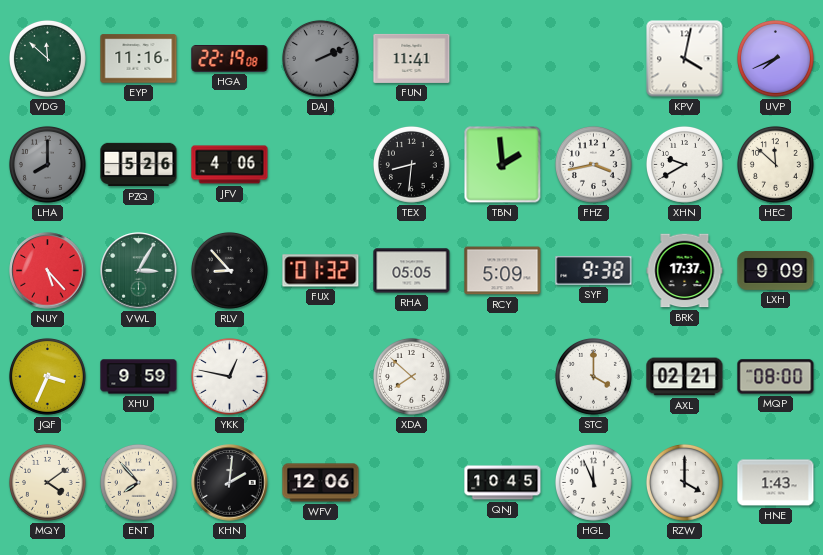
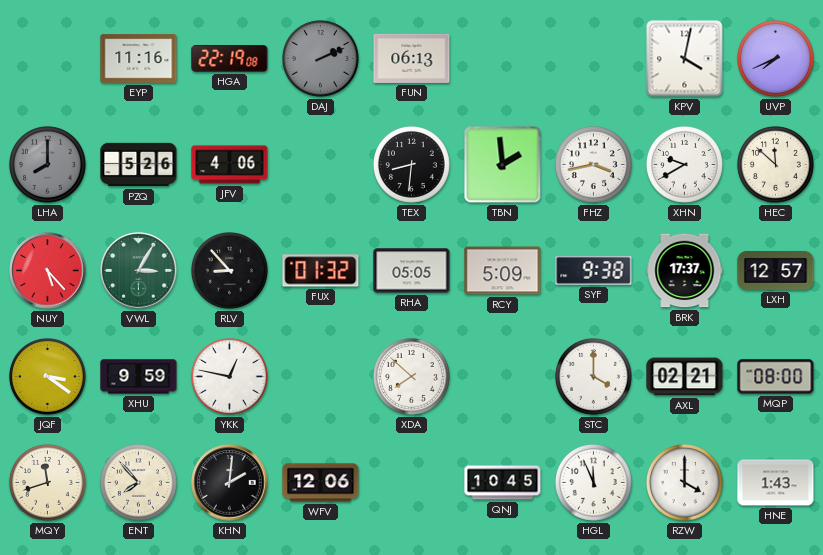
VDG: 11:52 -> none (47, 58)
FUN: 11:41 -> 06:13 (412, 58)
LXH: 9:09 -> 12:57 (776, 270)
JQF: 3:34 -> 3:21 (47, 376)
MQY: 4:09 -> 11:42 (47, 482)
